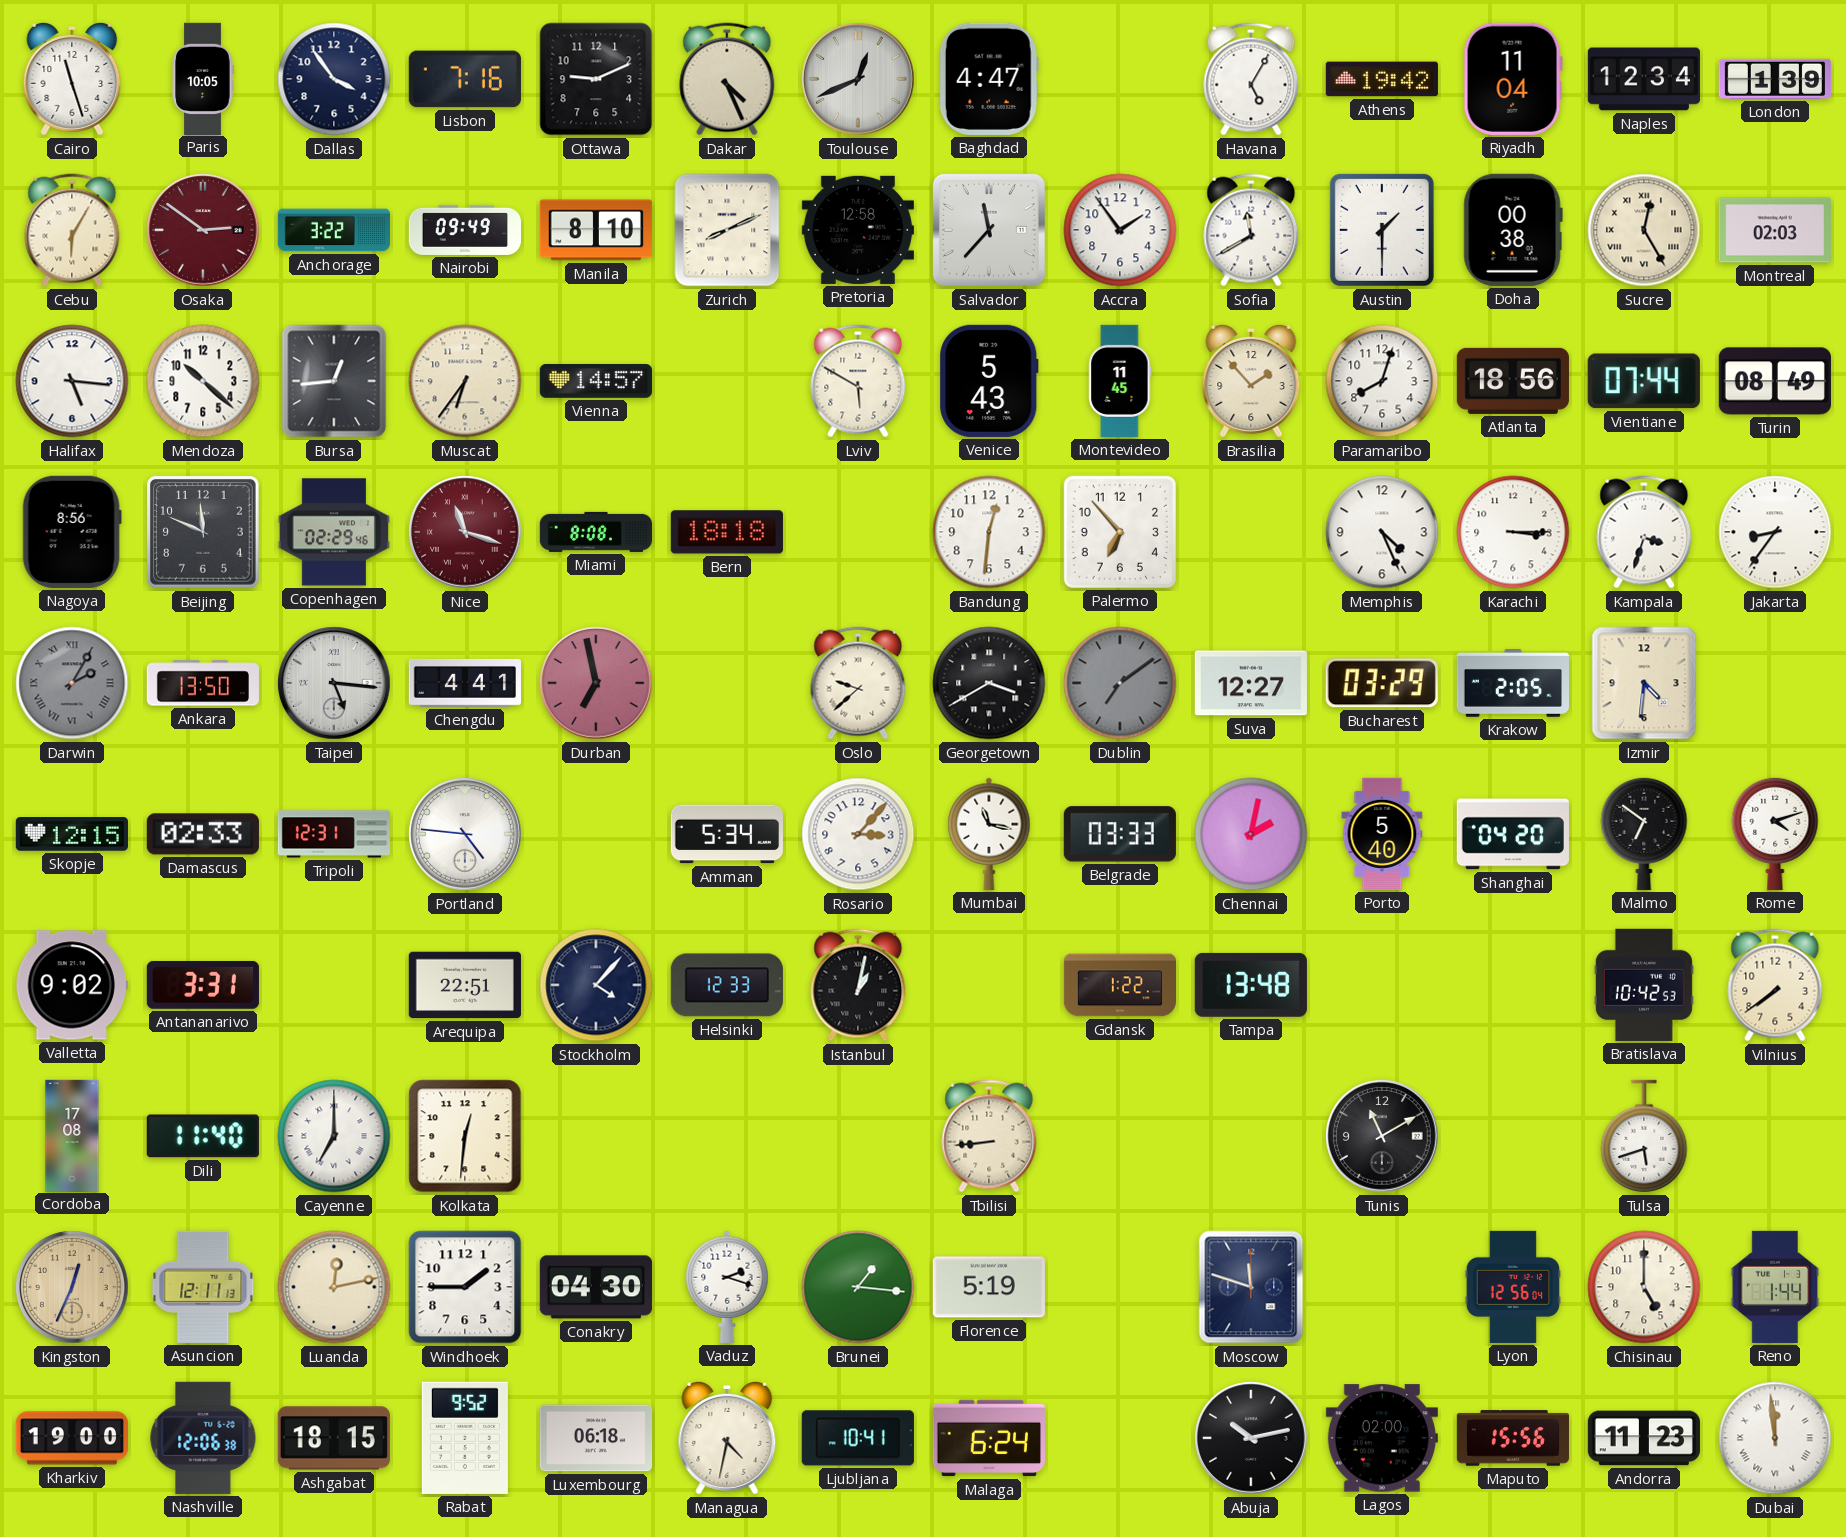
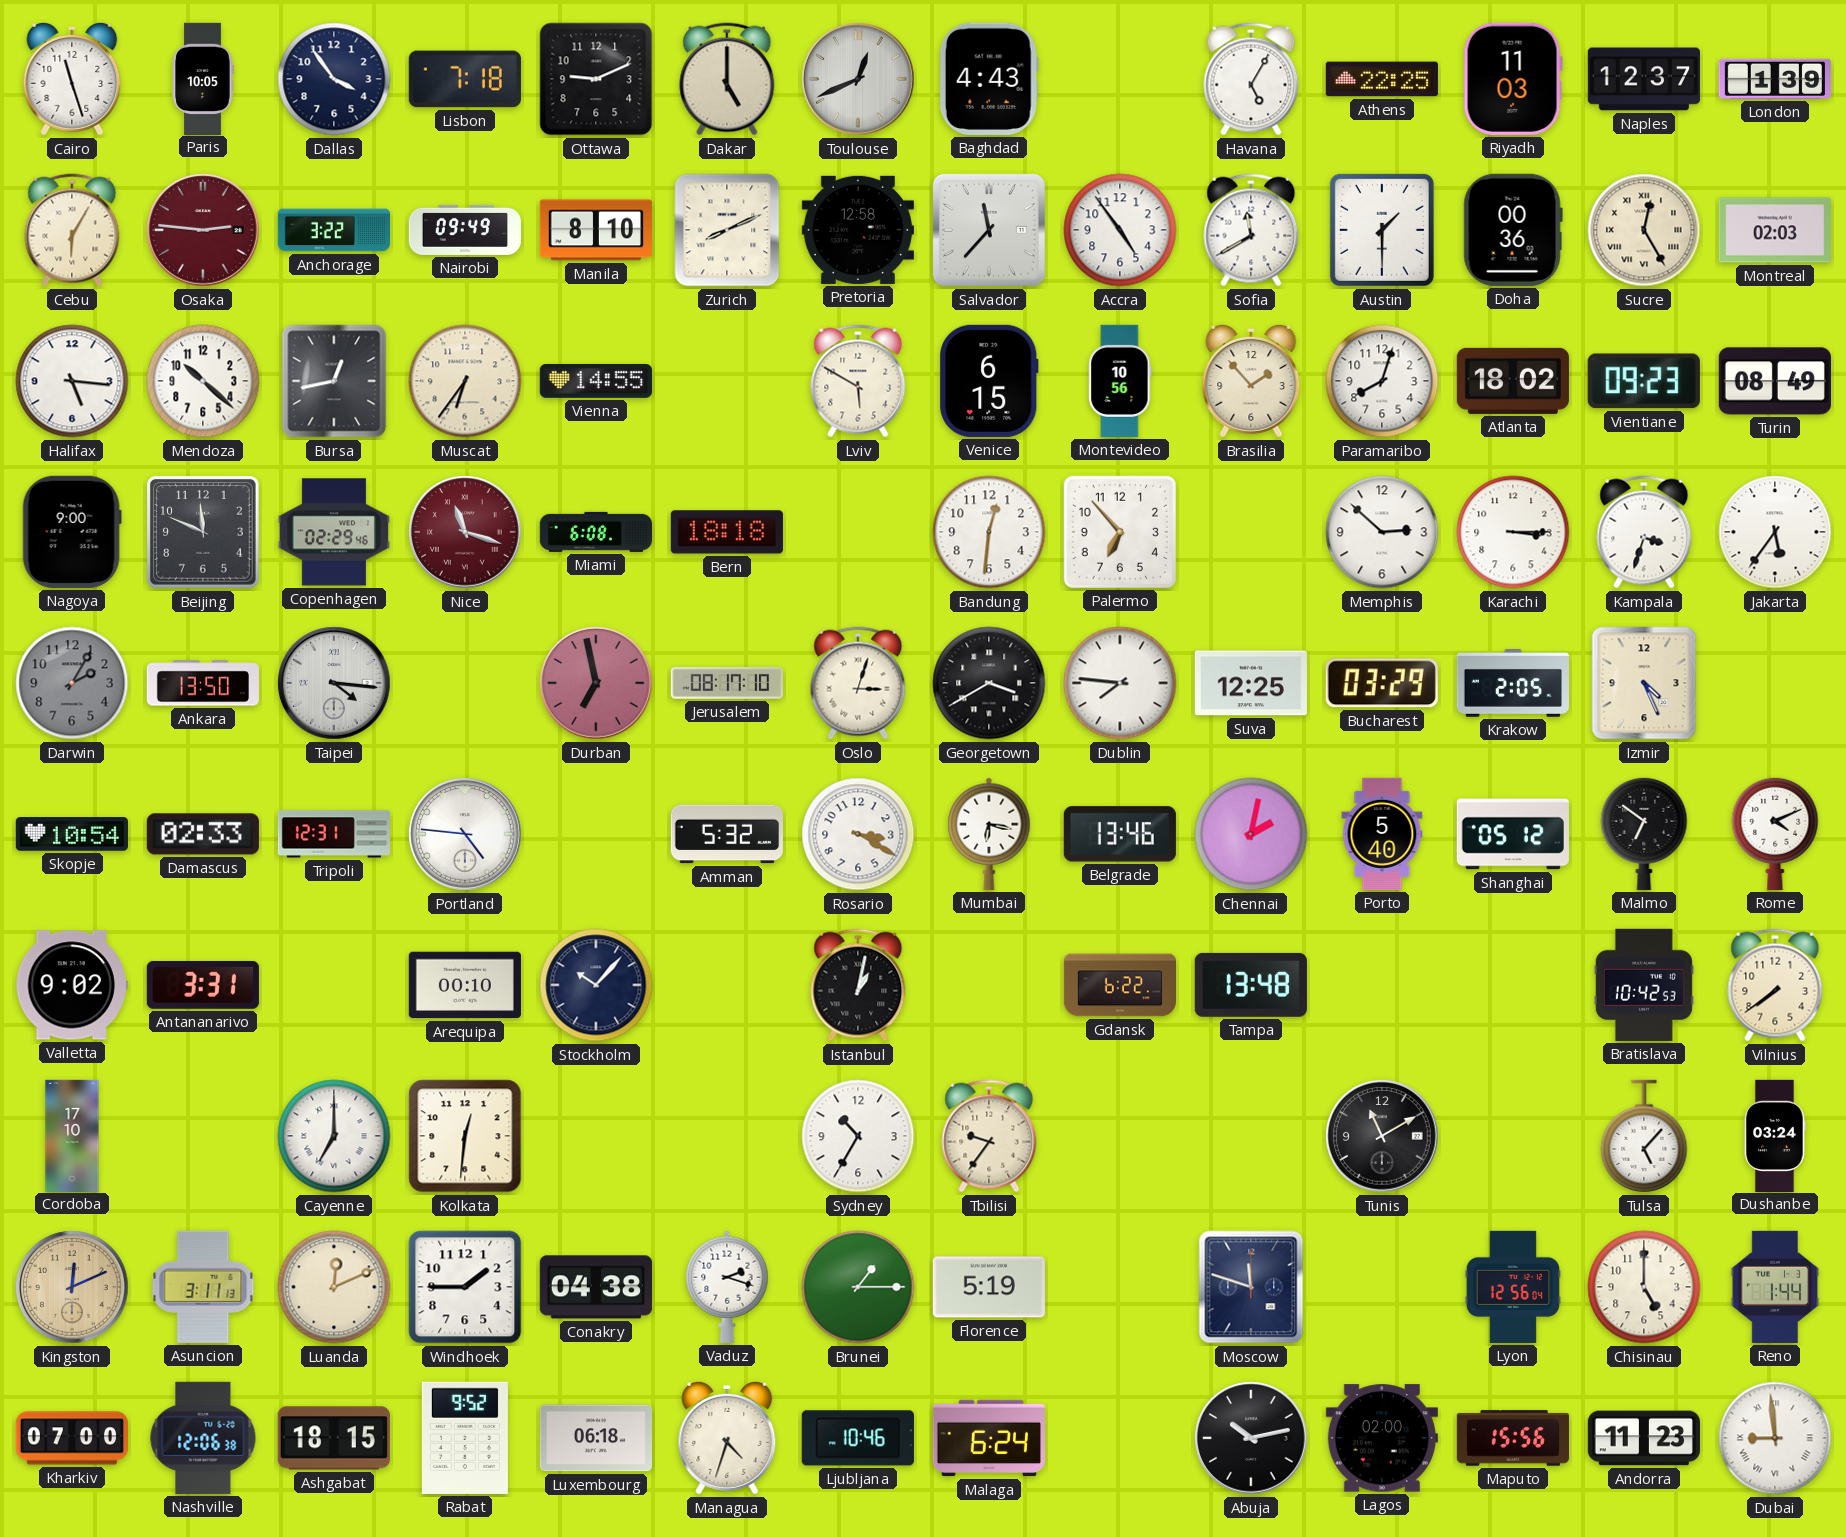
Lisbon: 7:16 -> 7:18 (465, 79)
Dakar: 4:26 -> 5:00 (727, 79)
Baghdad: 4:47 -> 4:43 (989, 79)
Athens: 19:42 -> 22:25 (1382, 79)
Riyadh: 11:04 -> 11:03 (1513, 79)
Naples: 12:34 -> 12:37 (1644, 79)
Osaka: 2:51 -> 2:46 (203, 230)
Accra: 1:54 -> 4:54 (1120, 230)
Doha: 00:38 -> 00:36 (1513, 230)
Bursa: 12:44 -> 12:43 (334, 381)
Vienna: 14:57 -> 14:55 (596, 381)
Venice: 5:43 -> 6:15 (989, 381)
Montevideo: 11:45 -> 10:56 (1120, 381)
Atlanta: 18:56 -> 18:02 (1513, 381)
Vientiane: 07:44 -> 09:23 (1644, 381)
Nagoya: 8:56 -> 9:00 (72, 532)
Miami: 8:08 -> 6:08 (595, 532)
Memphis: 4:26 -> 2:52 (1382, 532)
Jakarta: 8:36 -> 5:36 (1775, 532)
Darwin numerals: Roman -> Arabic (72, 683)
Taipei: 5:16 -> 4:16 (334, 683)
Chengdu: 4:41 -> none (465, 683)
Jerusalem: none -> 08:17 (727, 683)
Oslo: 9:38 -> 3:03 (858, 683)
Dublin: 7:09 -> 7:46 (1120, 683)
Dublin dial: grey -> white (1120, 683)
Suva: 12:27 -> 12:25 (1251, 683)
Izmir: 4:31 -> 4:26 (1644, 683)
Skopje: 12:15 -> 10:54 (72, 834)
Amman: 5:34 -> 5:32 (726, 834)
Rosario: 3:07 -> 3:20 (858, 834)
Mumbai: 11:17 -> 6:17 (989, 834)
Belgrade: 03:33 -> 13:46 (1120, 834)
Shanghai: 04:20 -> 05:12 (1513, 834)
Rome: 4:12 -> 4:11 (1775, 833)
Arequipa: 22:51 -> 00:10 (465, 985)
Stockholm: 4:07 -> 10:07 (596, 985)
Helsinki: 12:33 -> none (727, 985)
Gdansk: 1:22 -> 6:22 (1119, 985)
Cordoba: 17:08 -> 17:10 (72, 1135)
Dili: 11:40 -> none (203, 1136)
Sydney: none -> 10:35 (858, 1136)
Tbilisi: 8:44 -> 9:36 (989, 1136)
Tulsa: 5:42 -> 5:07 (1644, 1136)
Dushanbe: none -> 03:24 (1775, 1135)
Kingston: 12:34 -> 12:11 (72, 1287)
Asuncion: 12:11 -> 3:11 (203, 1287)
Luanda: 12:13 -> 12:11 (334, 1287)
Conakry: 04:30 -> 04:38 (596, 1287)
Brunei: 1:16 -> 1:15 (858, 1287)
Kharkiv: 19:00 -> 07:00 (71, 1438)
Managua: 4:32 -> 4:33 (727, 1438)
Ljubljana: 10:41 -> 10:46 (858, 1438)
Dubai: 11:59 -> 8:59 (1775, 1438)
